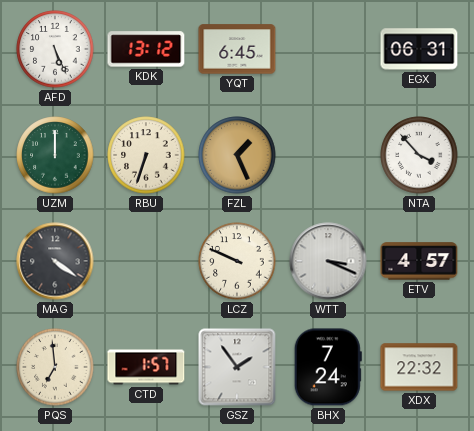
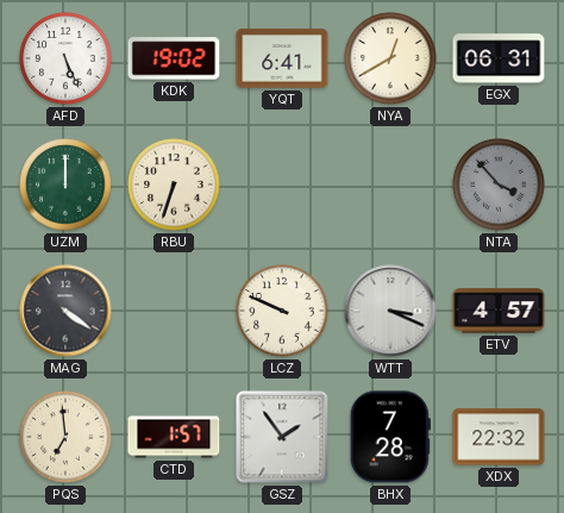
KDK: 13:12 -> 19:02 (174, 58)
YQT: 6:45 -> 6:41 (282, 58)
NYA: none -> 12:40 (390, 58)
FZL: 1:26 -> none (237, 155)
NTA dial: white -> grey (499, 184)
BHX: 7:24 -> 7:28 (390, 437)
